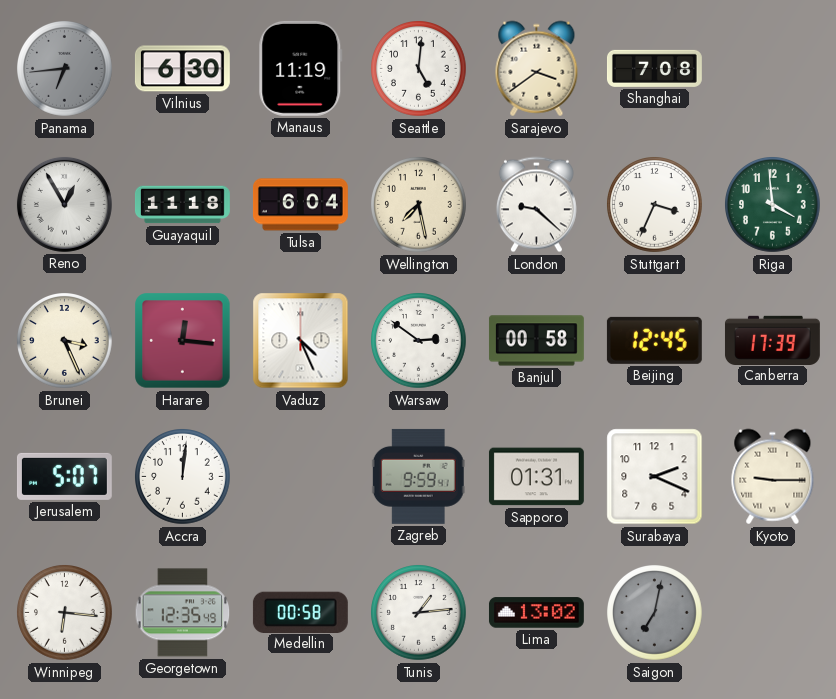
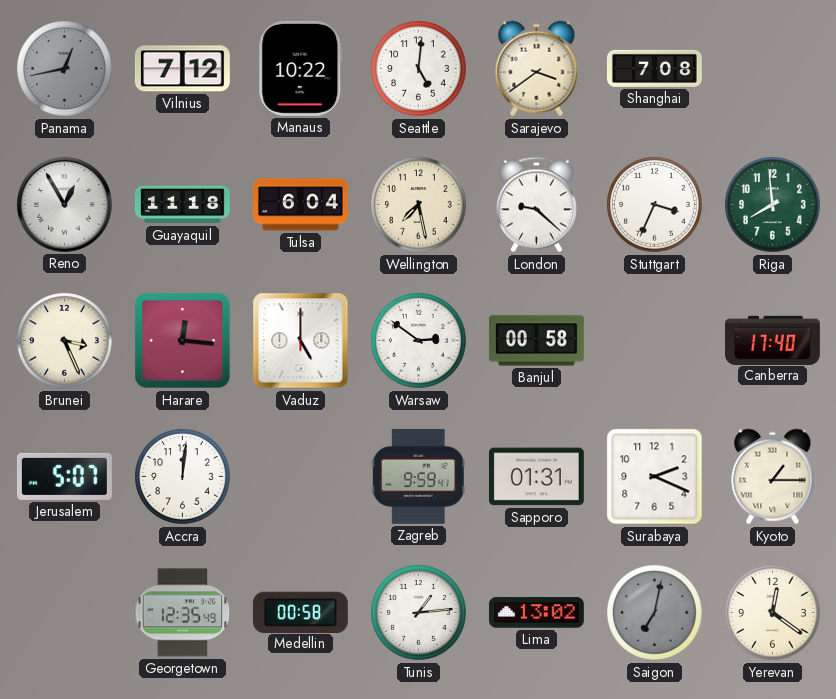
Panama: 6:44 -> 12:43 (65, 69)
Vilnius: 6:30 -> 7:12 (182, 69)
Manaus: 11:19 -> 10:22 (301, 68)
Riga: 3:59 -> 7:59 (773, 205)
Vaduz: 4:26 -> 5:00 (301, 341)
Beijing: 12:45 -> none (654, 340)
Canberra: 17:39 -> 17:40 (772, 340)
Kyoto: 9:15 -> 1:15 (773, 477)
Winnipeg: 6:16 -> none (65, 613)
Yerevan: none -> 12:21 (773, 613)
